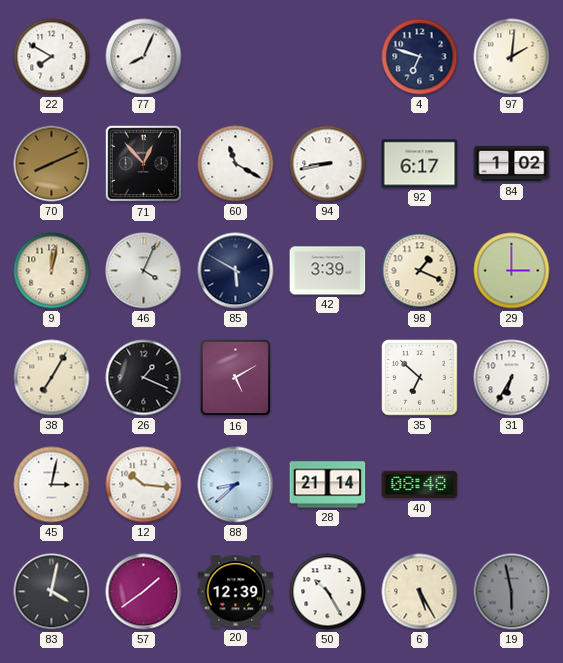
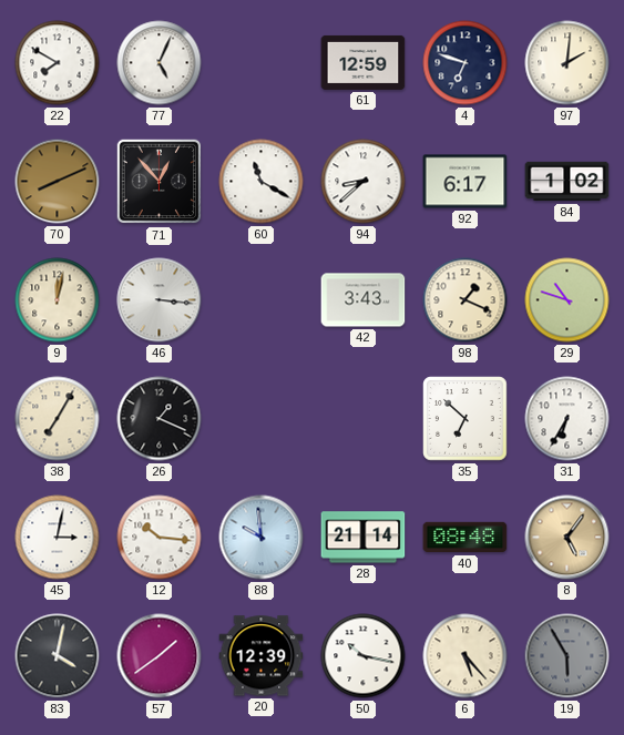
77: 8:04 -> 5:04 (160, 63)
61: none -> 12:59 (364, 62)
94: 8:43 -> 8:38 (364, 182)
46: 4:04 -> 3:16 (160, 300)
85: 5:50 -> none (236, 271)
42: 3:39 -> 3:43 (364, 300)
29: 3:00 -> 10:48 (567, 300)
16: 5:10 -> none (236, 378)
88: 8:38 -> 9:59 (262, 538)
8: none -> 5:06 (567, 538)
50: 10:25 -> 10:17 (364, 656)
6: 5:25 -> 5:23 (466, 656)
19: 5:58 -> 5:55 (567, 656)
